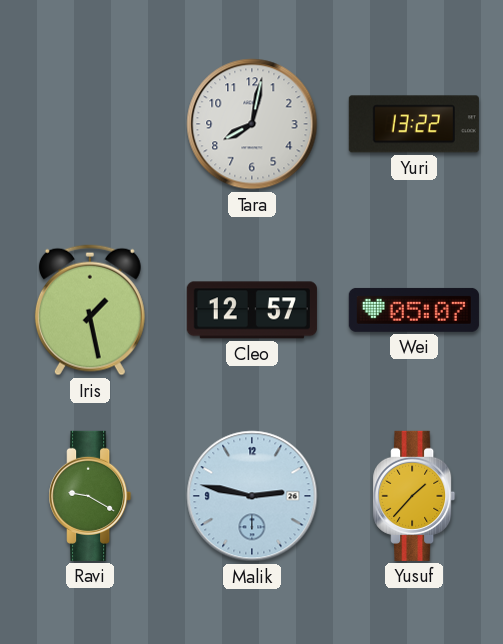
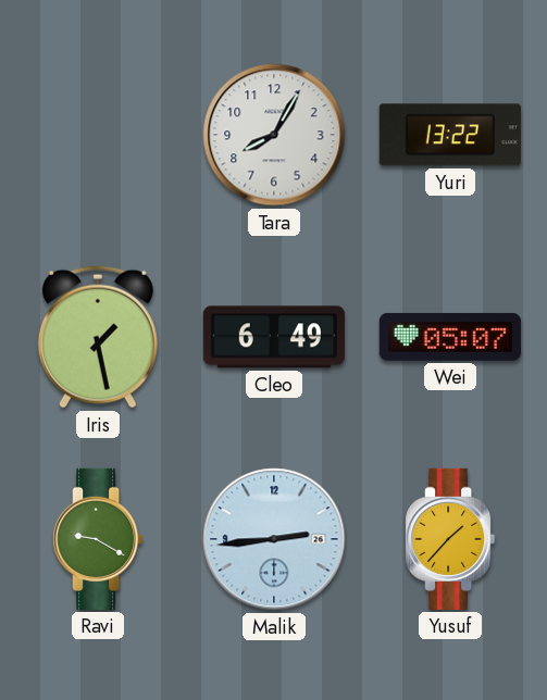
Tara: 8:02 -> 8:05 (274, 135)
Cleo: 12:57 -> 6:49 (274, 337)
Malik: 2:47 -> 2:44 (274, 539)
